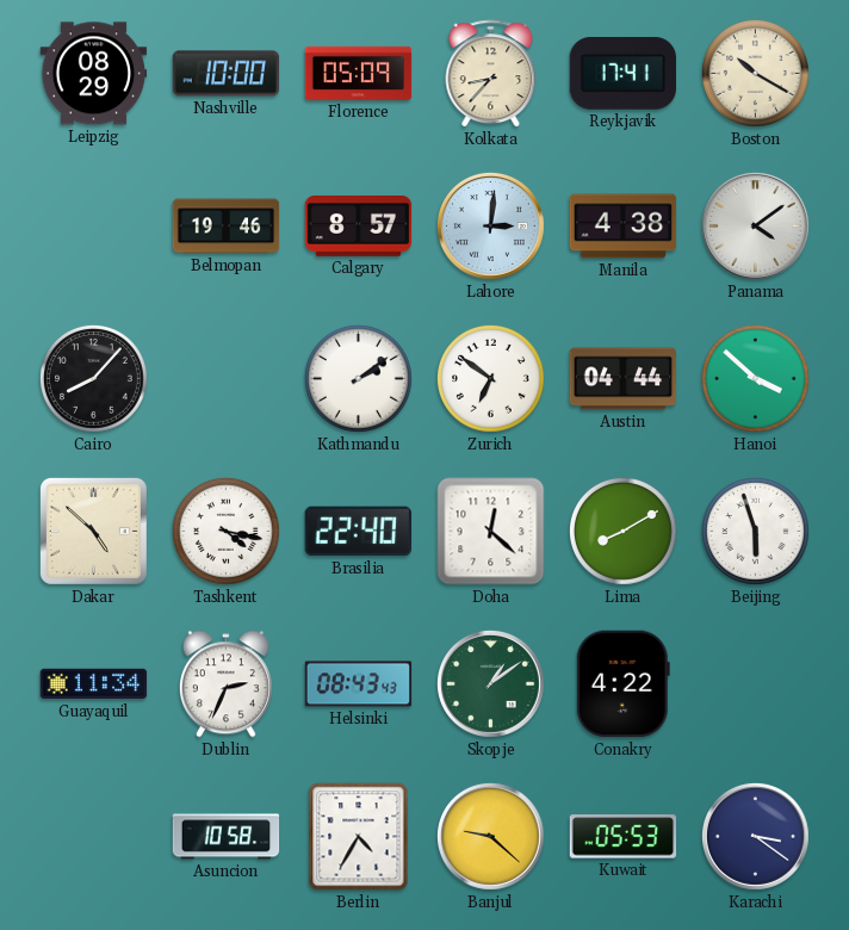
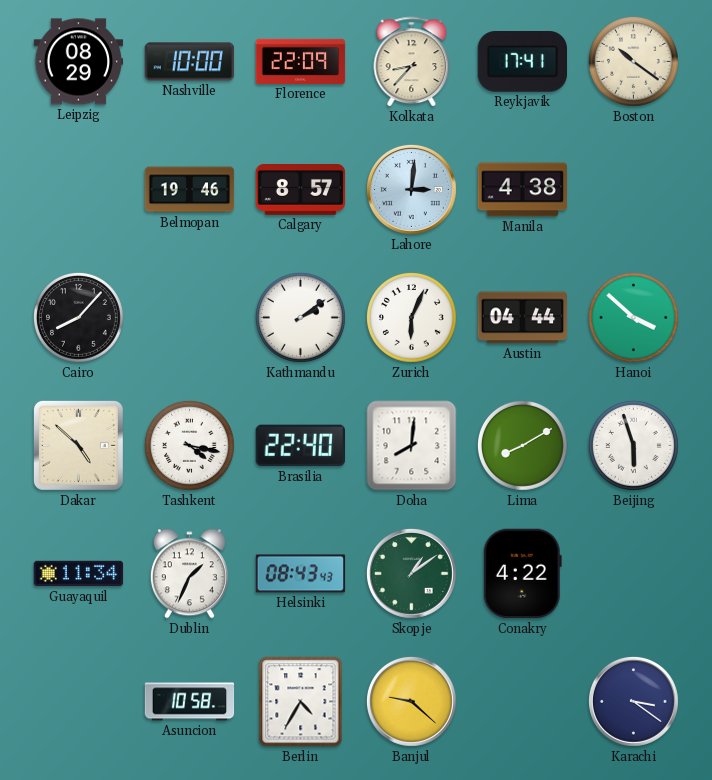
Florence: 05:09 -> 22:09 (301, 61)
Boston: 10:20 -> 10:21 (634, 62)
Panama: 4:09 -> none (755, 225)
Zurich: 6:51 -> 6:04 (412, 318)
Doha: 12:22 -> 8:01 (412, 446)
Dublin: 2:34 -> 1:34 (189, 574)
Kuwait: 05:53 -> none (624, 837)
